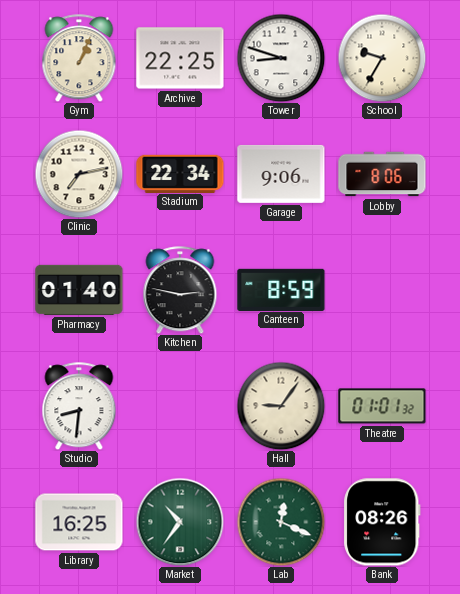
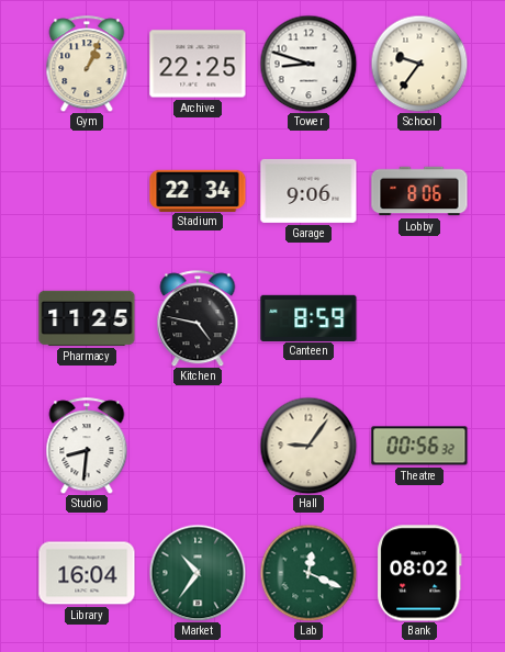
School: 9:35 -> 9:36 (419, 64)
Clinic: 7:13 -> none (79, 174)
Pharmacy: 01:40 -> 11:25 (87, 318)
Kitchen: 2:47 -> 4:47 (198, 318)
Theatre: 01:01 -> 00:56 (419, 446)
Library: 16:25 -> 16:04 (87, 573)
Bank: 08:26 -> 08:02 (419, 573)
